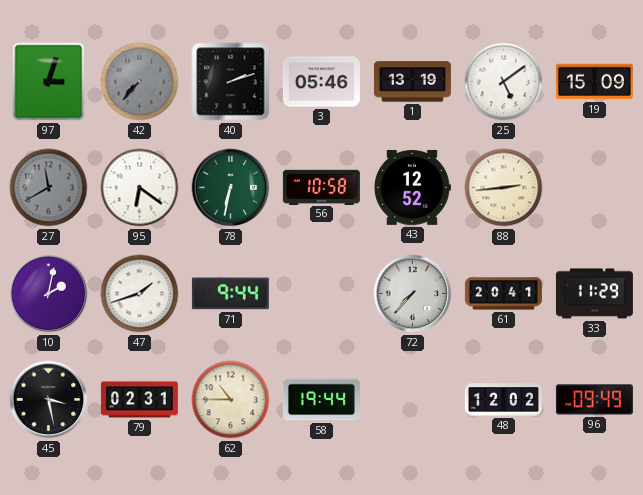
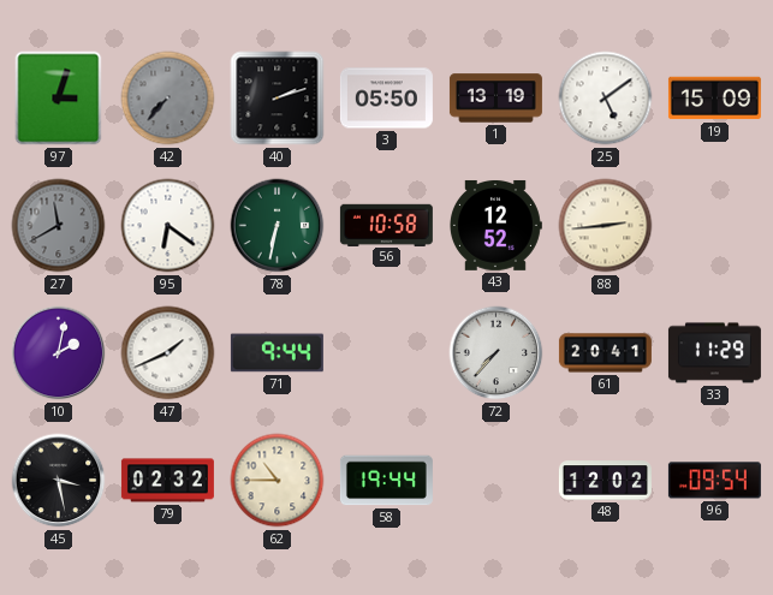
3: 05:46 -> 05:50 (386, 99)
47: 1:42 -> 1:41 (168, 353)
79: 02:31 -> 02:32 (167, 481)
96: 09:49 -> 09:54 (714, 481)
